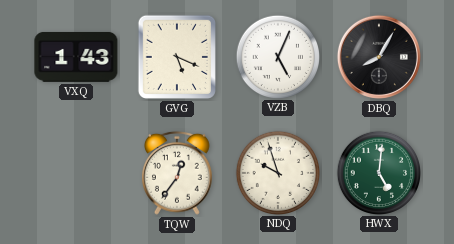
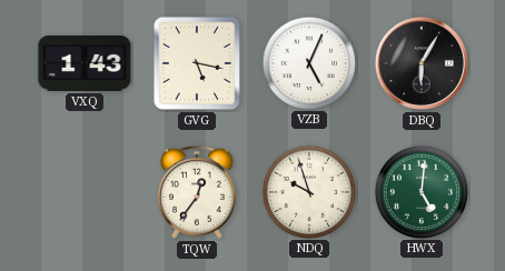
GVG: 5:19 -> 5:17 (197, 63)
DBQ: 8:05 -> 6:05 (422, 63)
